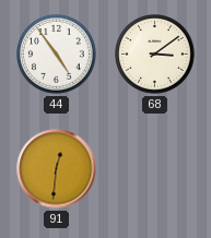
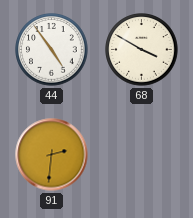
68: 3:09 -> 3:50 (142, 50)
91: 12:31 -> 2:31 (52, 155)
